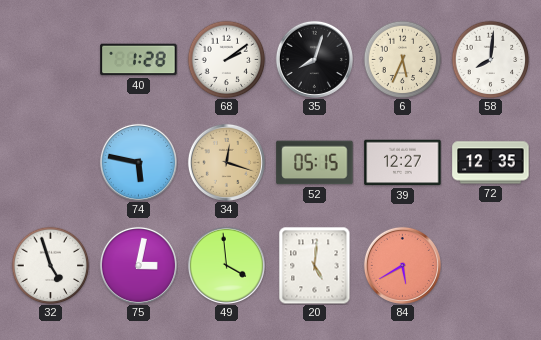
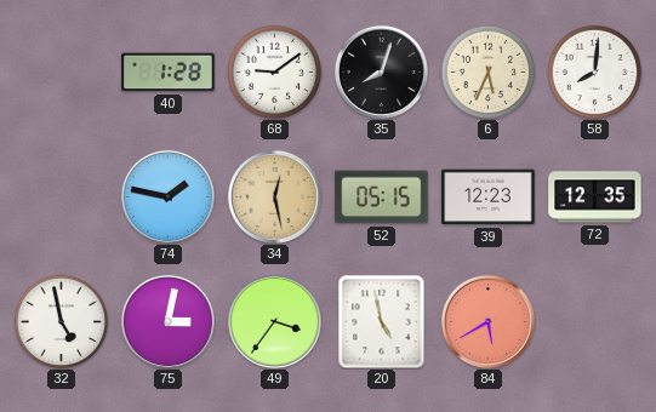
68: 2:09 -> 9:09 (274, 71)
74: 5:47 -> 1:47 (167, 196)
34: 12:18 -> 12:28 (274, 196)
39: 12:27 -> 12:23 (489, 198)
32: 4:57 -> 4:58 (61, 321)
49: 3:59 -> 3:36 (274, 321)
20: 5:01 -> 4:58 (382, 321)
